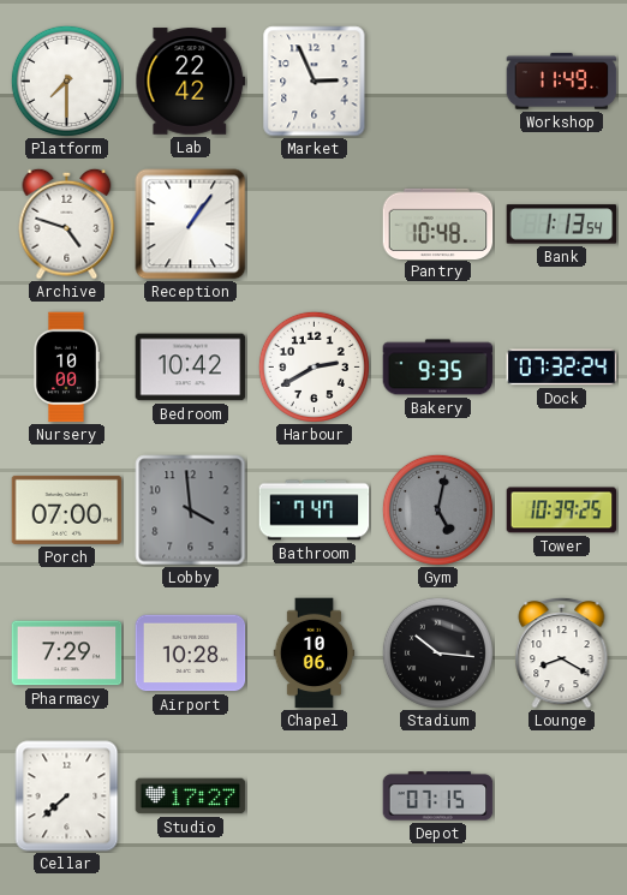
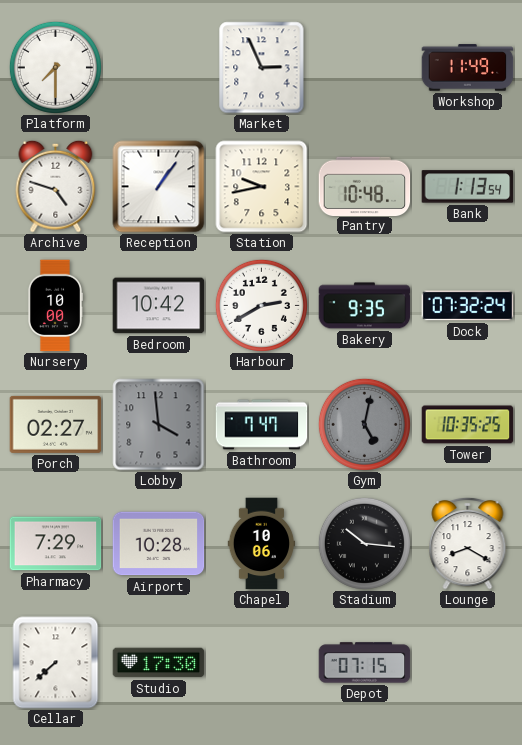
Lab: 22:42 -> none (191, 82)
Station: none -> 9:43 (262, 187)
Porch: 07:00 -> 02:27 (56, 424)
Tower: 10:39 -> 10:35 (468, 425)
Studio: 17:27 -> 17:30 (159, 663)
